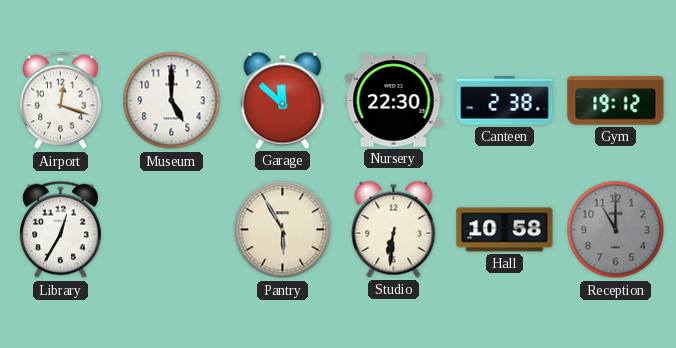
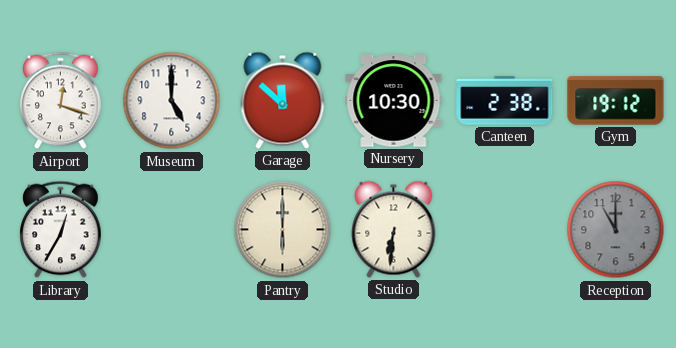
Nursery: 22:30 -> 10:30 (394, 101)
Pantry: 5:55 -> 6:00 (283, 230)
Hall: 10:58 -> none (505, 230)
